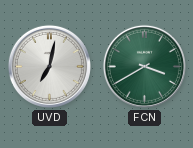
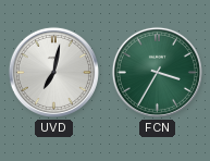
FCN: 3:40 -> 3:35 (157, 72)
